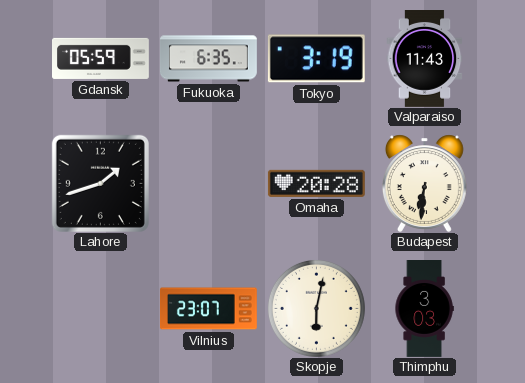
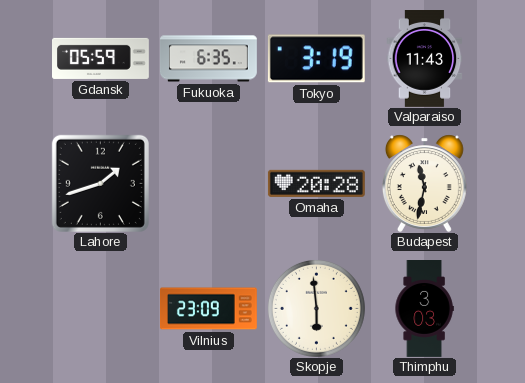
Budapest: 6:31 -> 11:32 (424, 183)
Vilnius: 23:07 -> 23:09 (208, 309)
Skopje: 6:02 -> 5:59 (316, 308)
